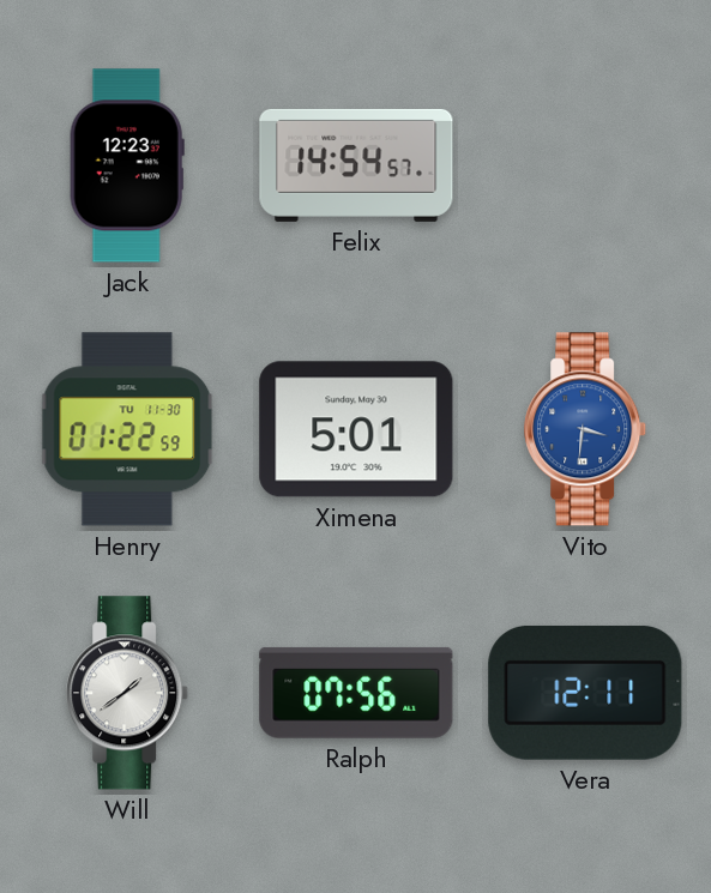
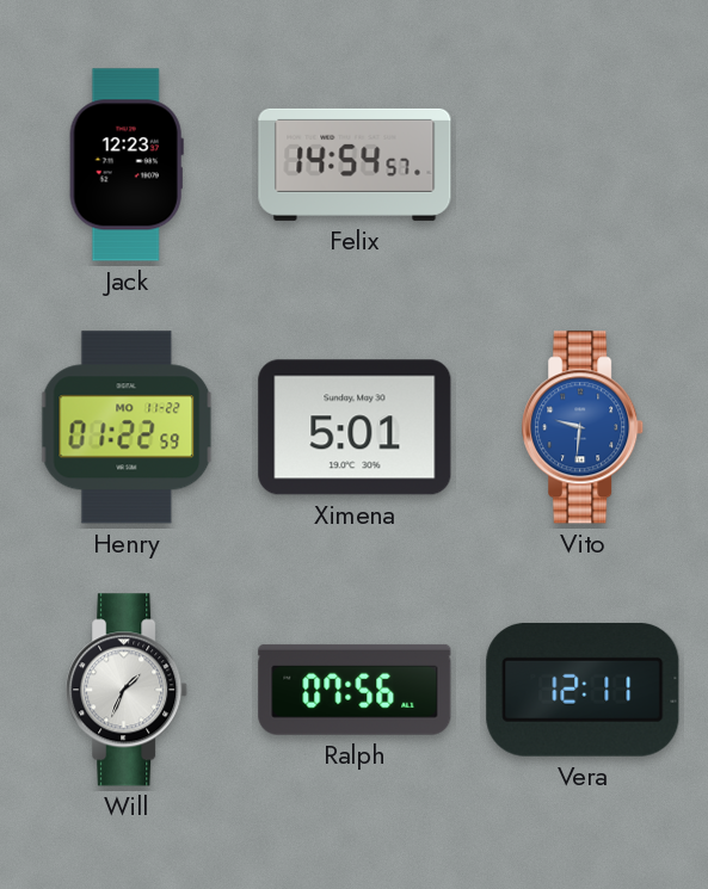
Henry date: TU 11-30 -> MO 11-22 (127, 427)
Vito: 3:31 -> 9:31 (584, 427)
Will: 1:39 -> 1:34 (128, 690)
